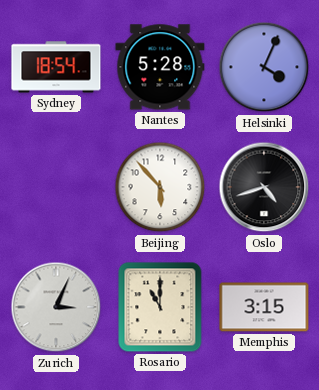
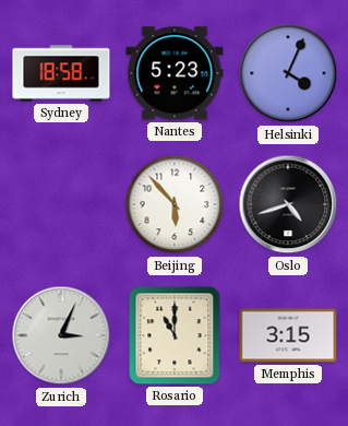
Sydney: 18:54 -> 18:58 (61, 73)
Nantes: 5:28 -> 5:23 (175, 73)
